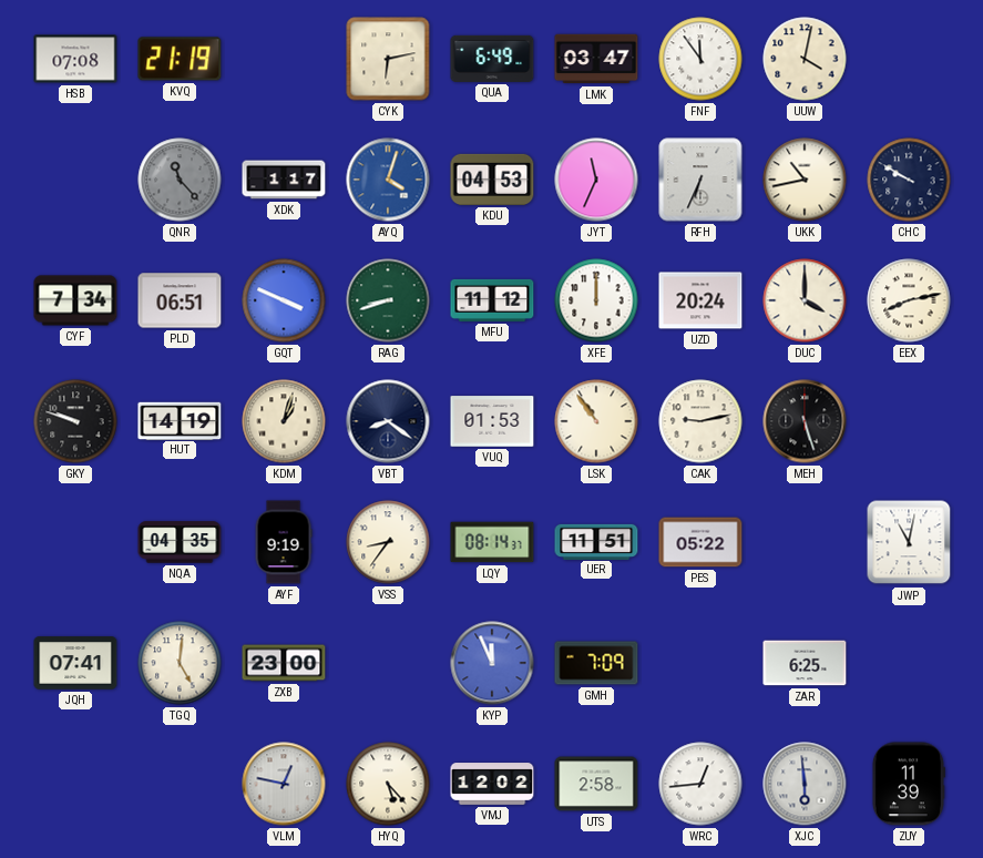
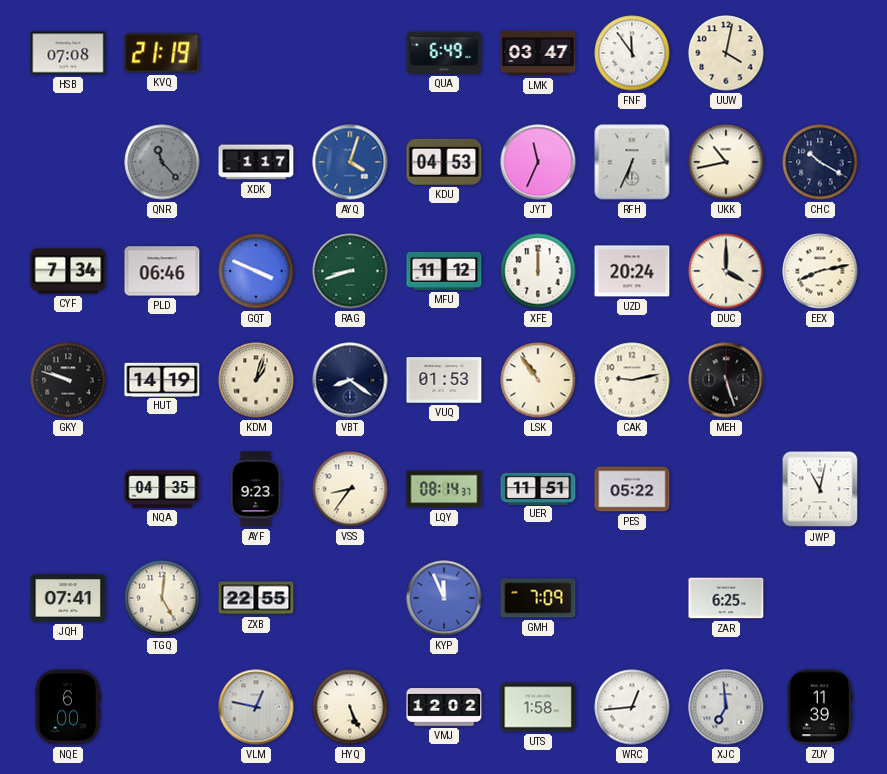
CYK: 6:13 -> none (388, 59)
CHC: 9:50 -> 10:20 (820, 162)
PLD: 06:51 -> 06:46 (162, 271)
AYF: 9:19 -> 9:23 (256, 489)
ZXB: 23:00 -> 22:55 (256, 598)
NQE: none -> 6:00 (68, 707)
HYQ: 5:23 -> 5:26 (350, 707)
UTS: 2:58 -> 1:58 (538, 707)
XJC: 5:59 -> 6:59 (726, 707)
